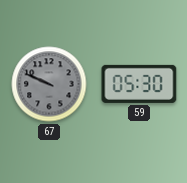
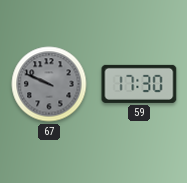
59: 05:30 -> 17:30 (139, 84)
